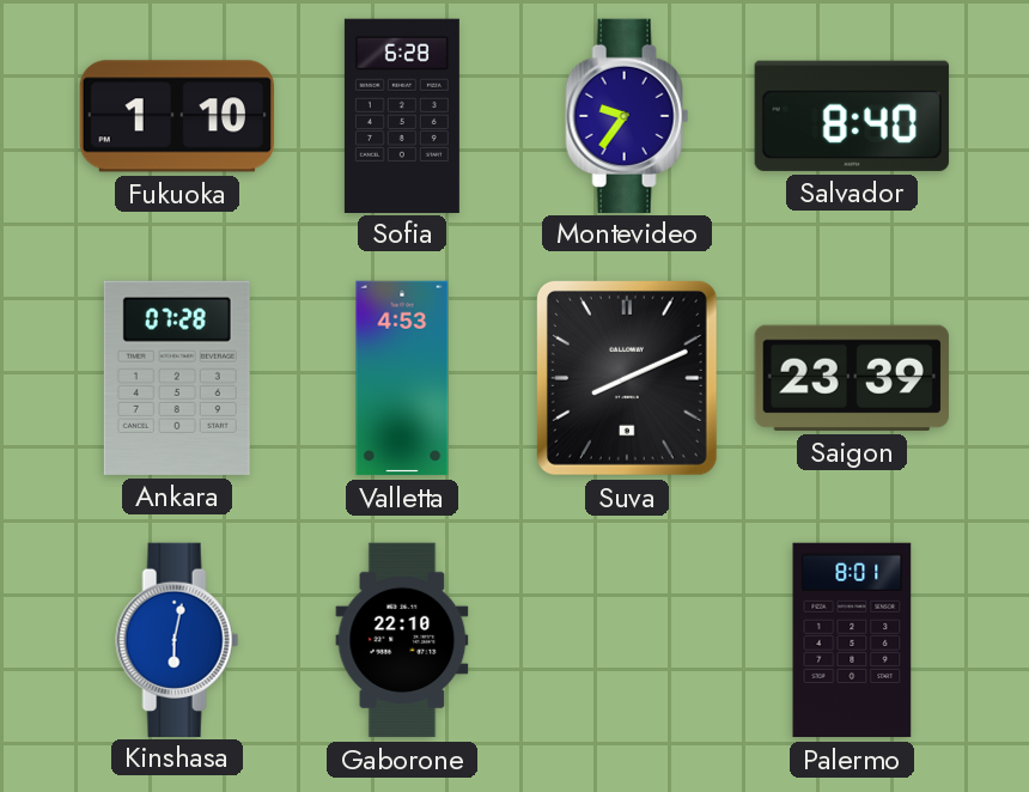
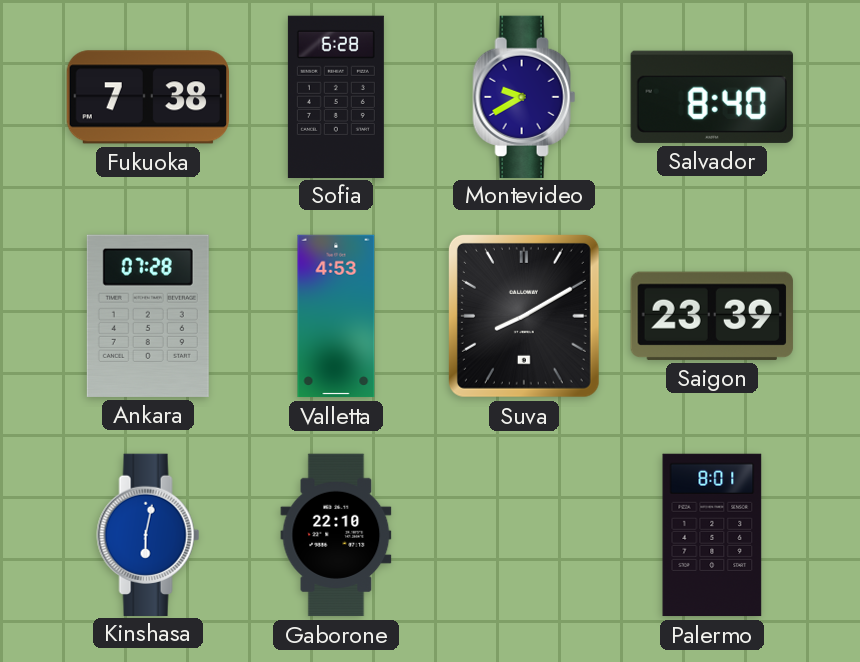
Fukuoka: 1:10 -> 7:38 (147, 97)
Montevideo: 9:36 -> 9:40 (524, 96)
Suva: 8:11 -> 8:10 (524, 316)
